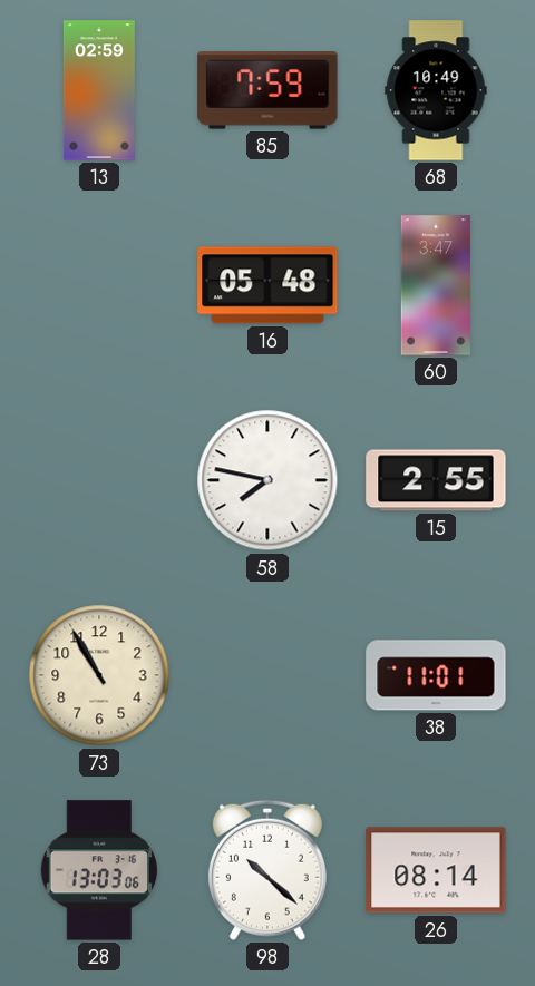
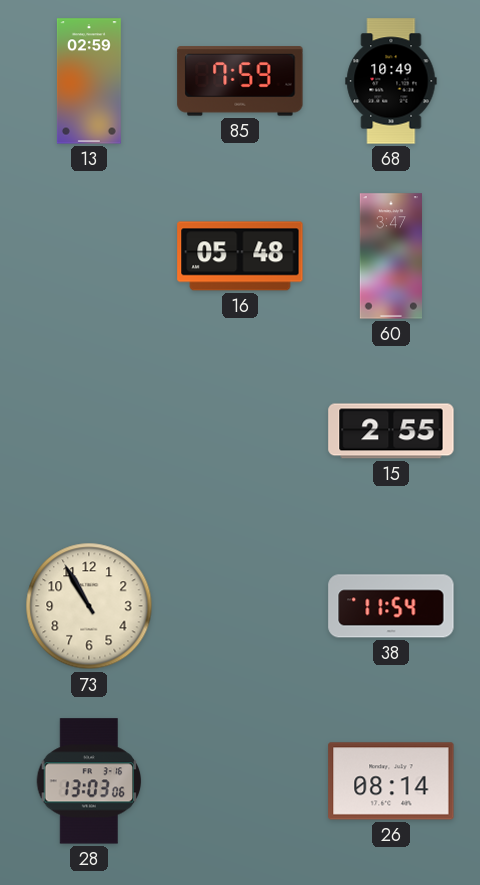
58: 7:47 -> none (267, 480)
38: 11:01 -> 11:54 (391, 606)
98: 10:22 -> none (267, 870)
